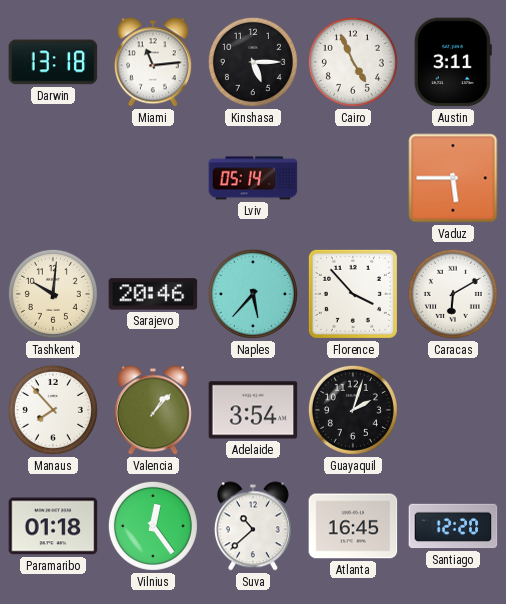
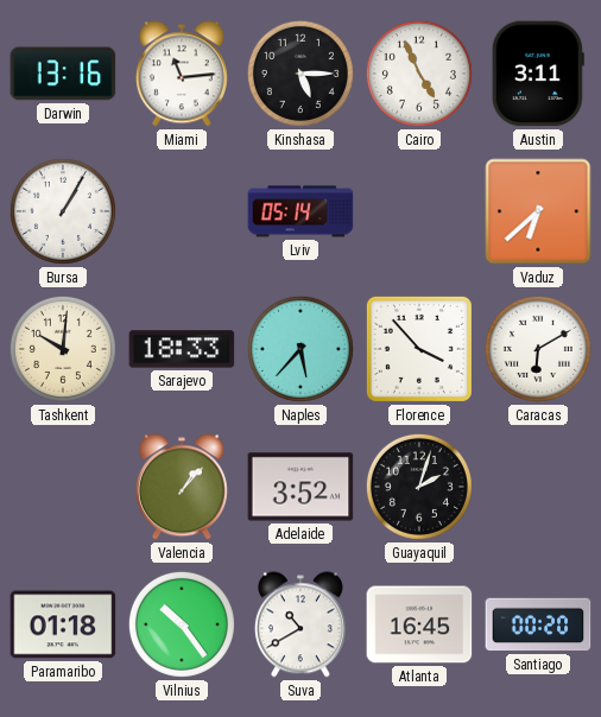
Darwin: 13:18 -> 13:16 (63, 74)
Bursa: none -> 1:05 (63, 211)
Vaduz: 5:45 -> 6:38 (538, 211)
Sarajevo: 20:46 -> 18:33 (182, 349)
Manaus: 7:53 -> none (53, 410)
Adelaide: 3:54 -> 3:52 (300, 487)
Vilnius: 12:24 -> 10:24 (182, 624)
Suva: 10:38 -> 10:40 (300, 624)
Santiago: 12:20 -> 00:20 (538, 624)
